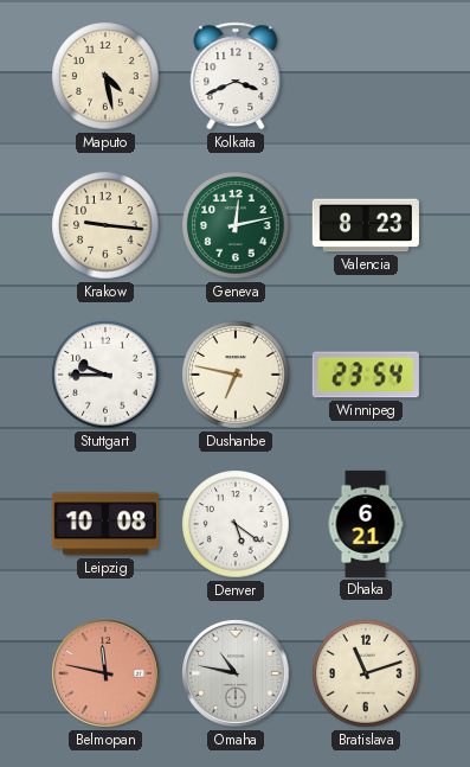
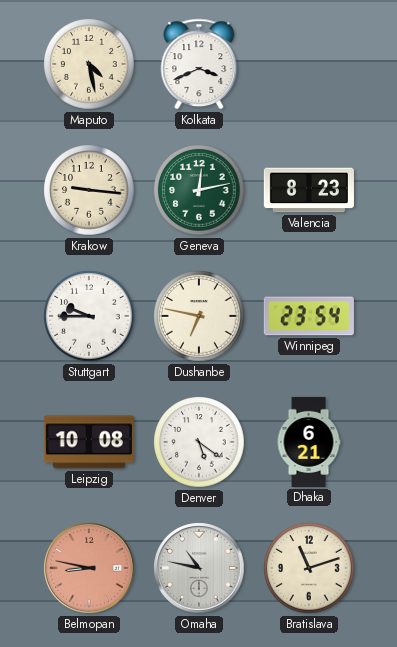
Belmopan: 11:47 -> 8:47 (89, 568)
